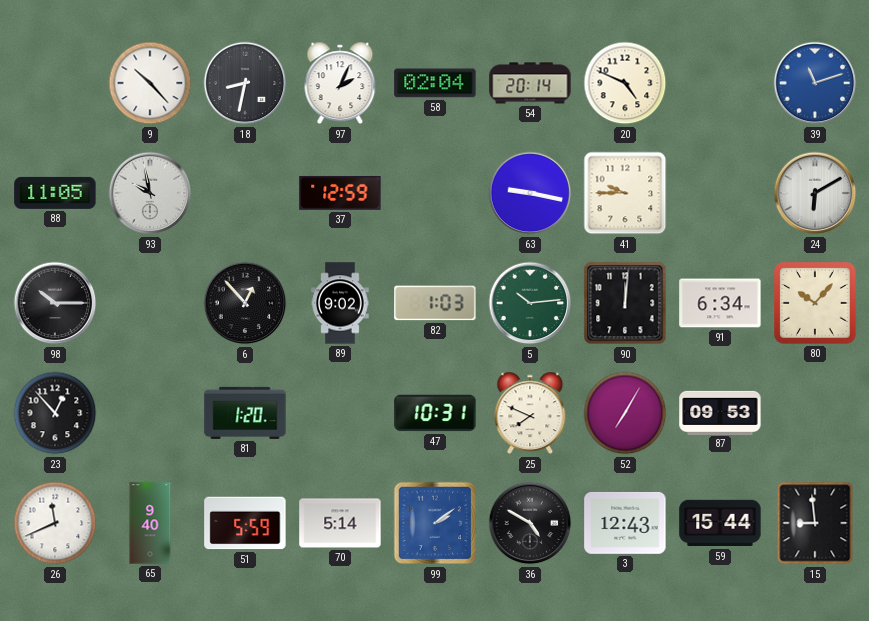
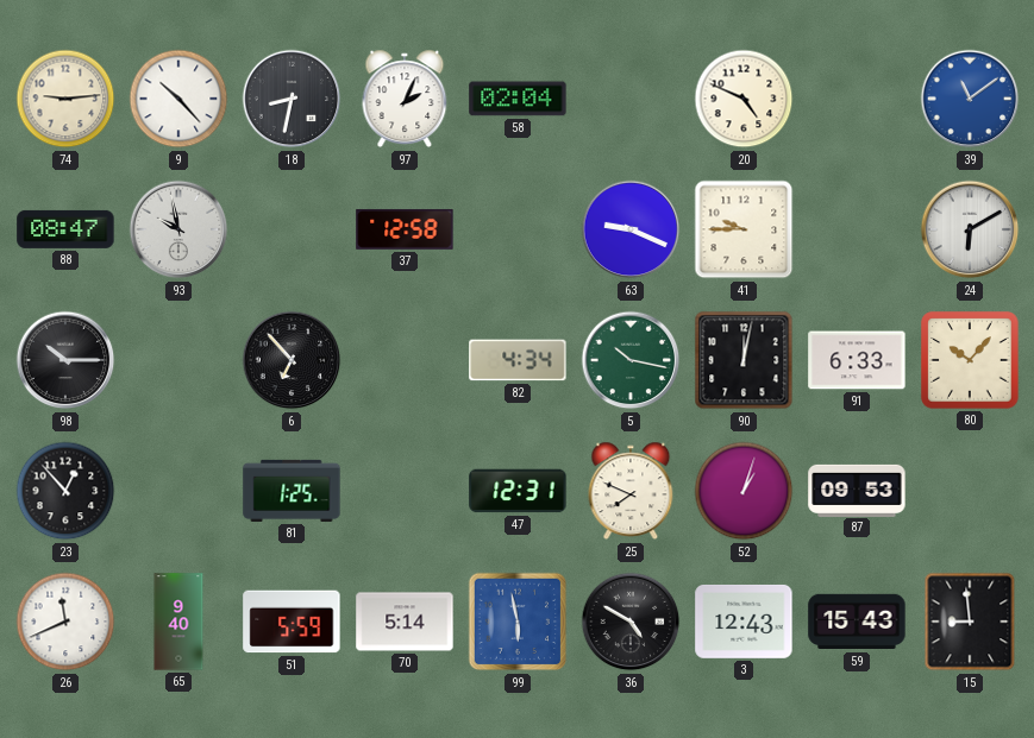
74: none -> 9:14 (65, 99)
54: 20:14 -> none (530, 83)
39: 11:12 -> 11:09 (970, 99)
88: 11:05 -> 08:47 (65, 229)
37: 12:59 -> 12:58 (405, 229)
63: 9:17 -> 9:19 (631, 229)
6: 12:53 -> 6:53 (292, 360)
89: 9:02 -> none (340, 303)
82: 1:03 -> 4:34 (518, 360)
5: 10:14 -> 10:17 (631, 360)
90: 12:01 -> 12:02 (744, 360)
91: 6:34 -> 6:33 (857, 360)
81: 1:20 -> 1:25 (292, 491)
47: 10:31 -> 12:31 (518, 491)
52: 7:05 -> 1:03 (744, 491)
99: 2:09 -> 5:58 (518, 622)
59: 15:44 -> 15:43 (857, 622)
